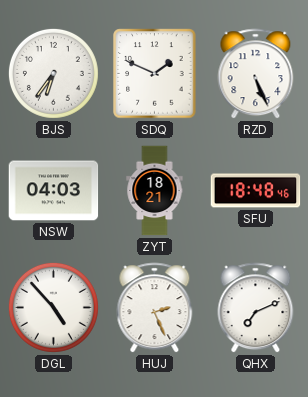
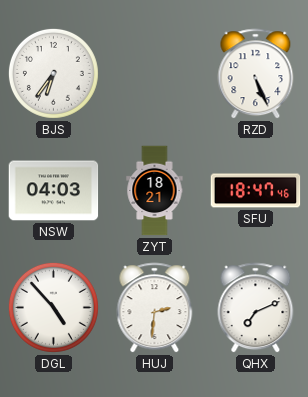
SDQ: 1:49 -> none (155, 74)
SFU: 18:48 -> 18:47 (256, 191)
HUJ: 2:26 -> 2:31 (155, 308)
